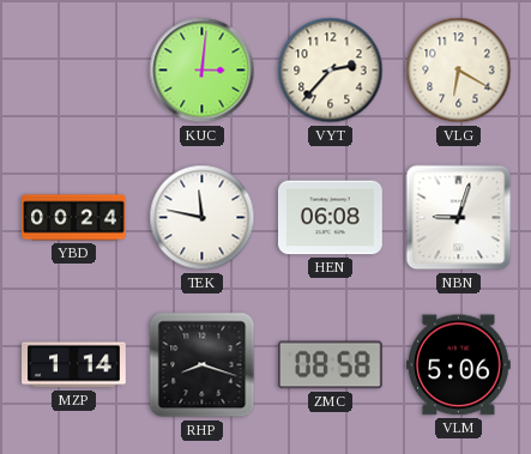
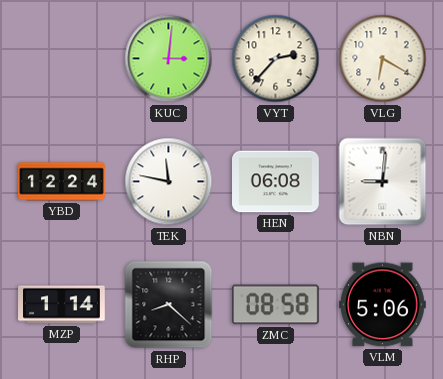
YBD: 00:24 -> 12:24 (62, 182)
NBN: 9:03 -> 9:01 (383, 182)
RHP: 8:18 -> 8:22 (169, 305)
